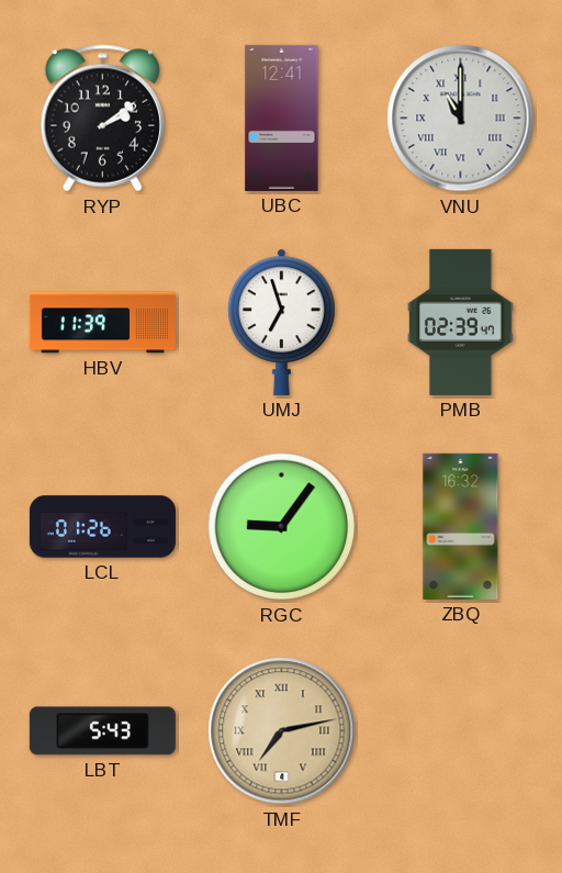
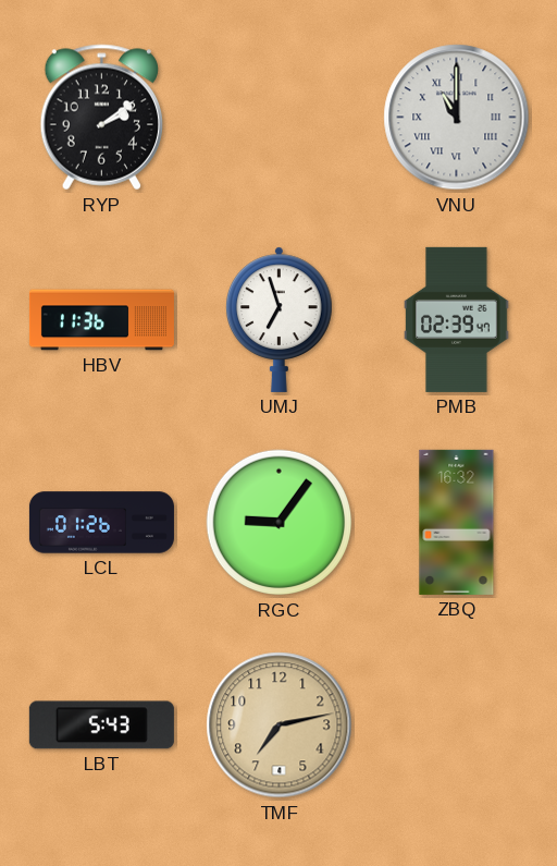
UBC: 12:41 -> none (282, 117)
HBV: 11:39 -> 11:36 (101, 320)
TMF numerals: Roman -> Arabic (280, 725)
